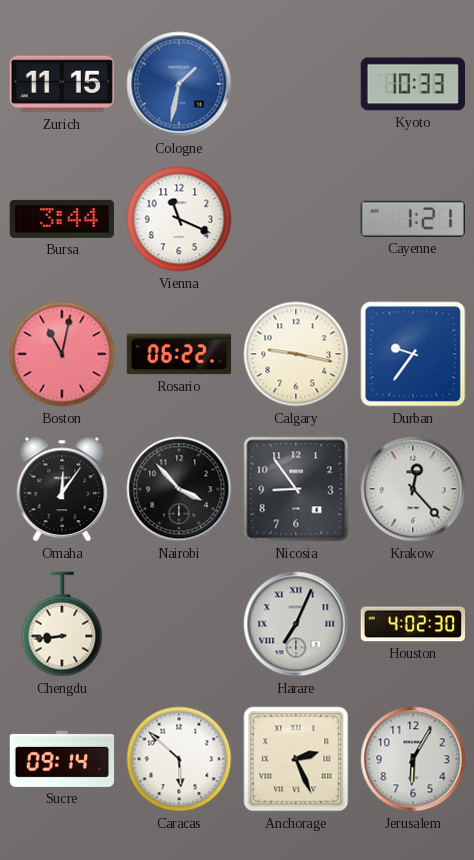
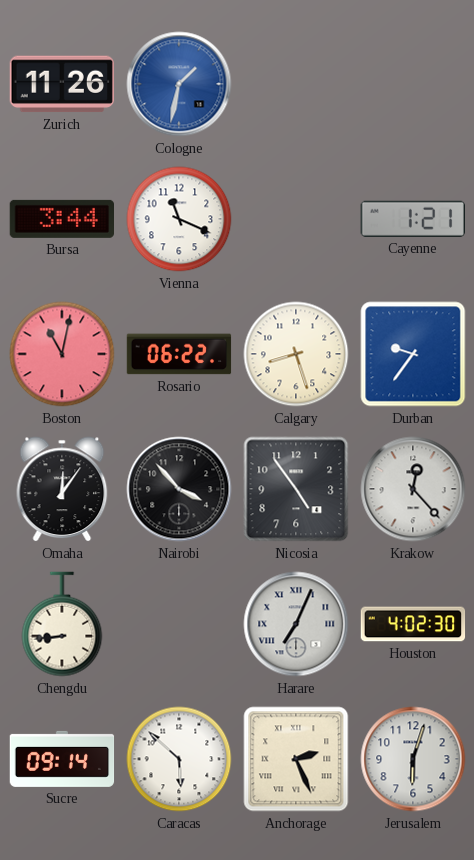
Zurich: 11:15 -> 11:26 (61, 84)
Kyoto: 10:33 -> none (412, 84)
Calgary: 9:17 -> 8:27 (296, 354)
Nicosia: 8:54 -> 4:54 (296, 489)
Jerusalem: 6:05 -> 6:03 (413, 759)
